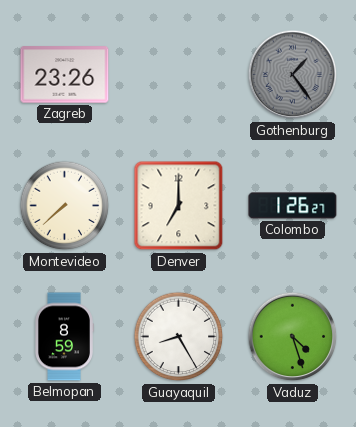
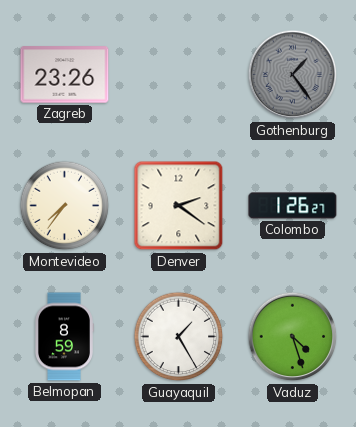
Montevideo: 7:38 -> 7:36 (65, 206)
Denver: 7:00 -> 2:21 (179, 206)
Guayaquil: 8:25 -> 1:25 (179, 337)
